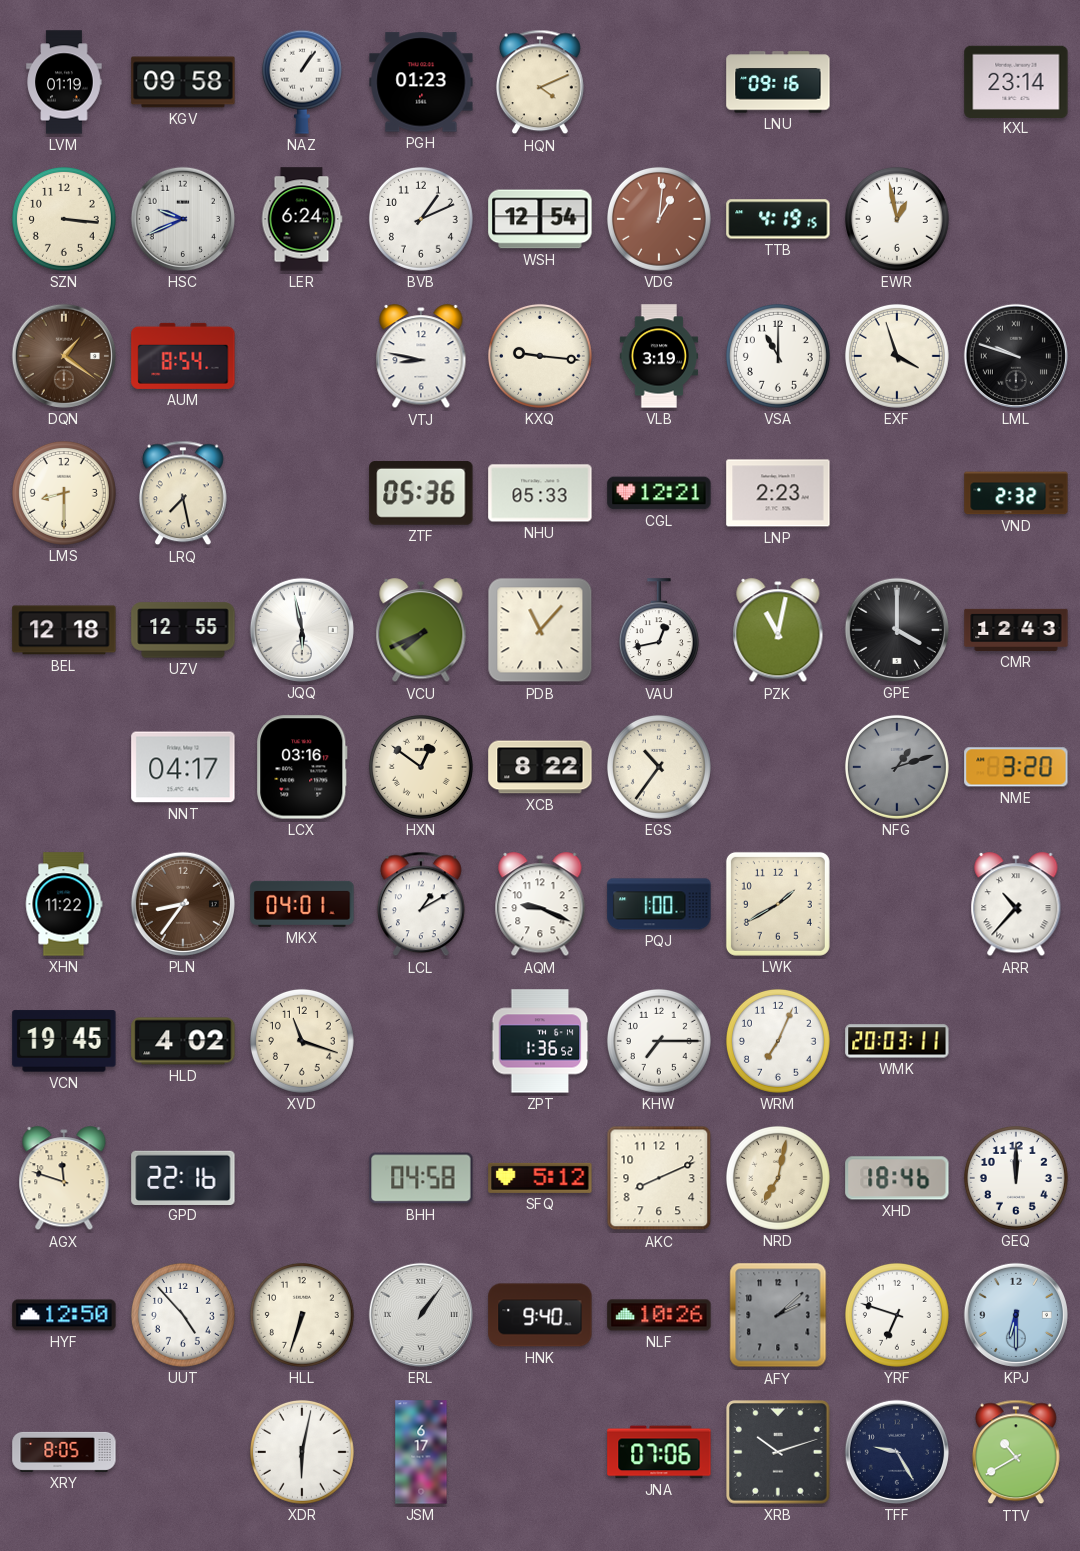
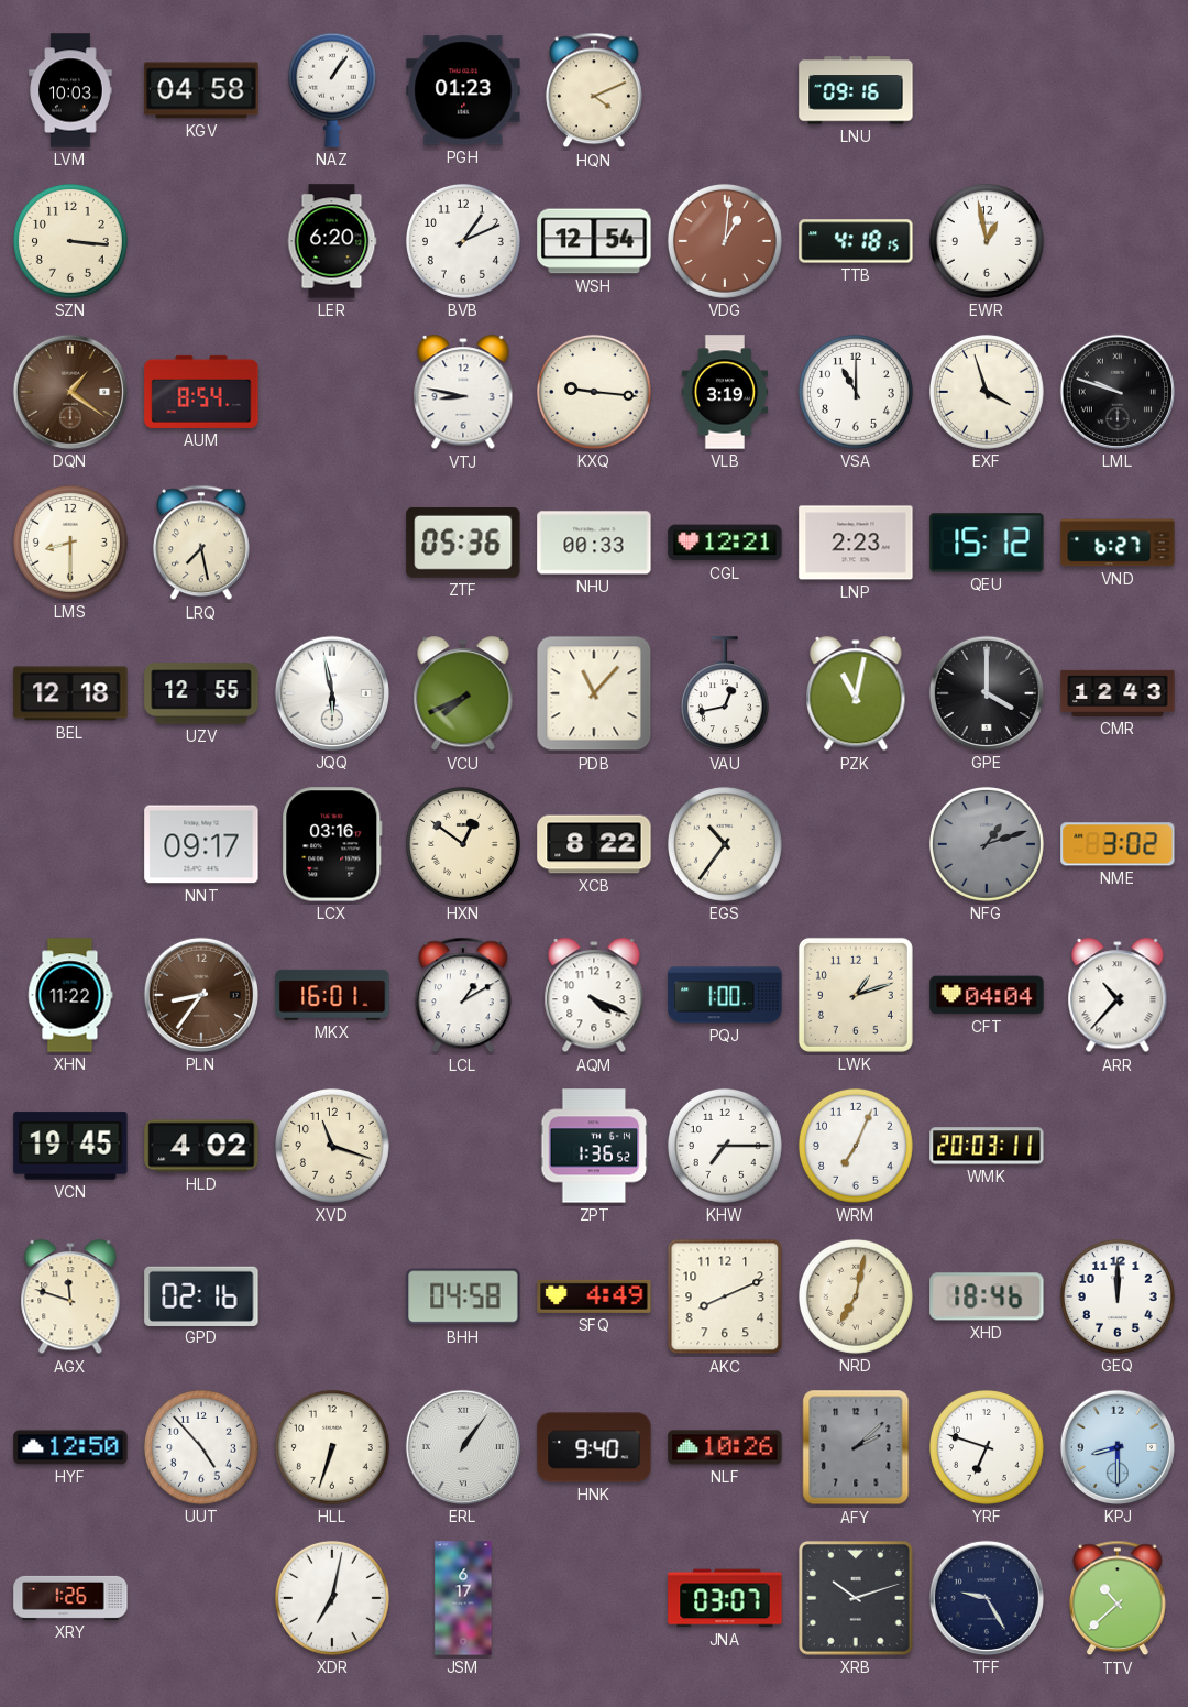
LVM: 01:19 -> 10:03 (70, 90)
KGV: 09:58 -> 04:58 (201, 90)
KXL: 23:14 -> none (1016, 81)
HSC: 9:41 -> none (183, 219)
LER: 6:24 -> 6:20 (332, 241)
TTB: 4:19 -> 4:18 (856, 241)
NHU: 05:33 -> 00:33 (594, 543)
QEU: none -> 15:12 (987, 543)
VND: 2:32 -> 6:27 (1118, 543)
NNT: 04:17 -> 09:17 (201, 844)
NME: 3:20 -> 3:02 (1118, 844)
MKX: 04:01 -> 16:01 (332, 995)
AQM: 9:19 -> 4:19 (594, 996)
LWK: 1:40 -> 1:12 (856, 995)
CFT: none -> 04:04 (987, 995)
GPD: 22:16 -> 02:16 (201, 1295)
SFQ: 5:12 -> 4:49 (594, 1296)
KPJ: 6:30 -> 8:30 (1118, 1447)
XRY: 8:05 -> 1:26 (70, 1598)
XDR: 6:02 -> 7:02 (332, 1598)
JNA: 07:06 -> 03:07 (725, 1598)
TTV: 10:40 -> 10:38 (1118, 1598)
